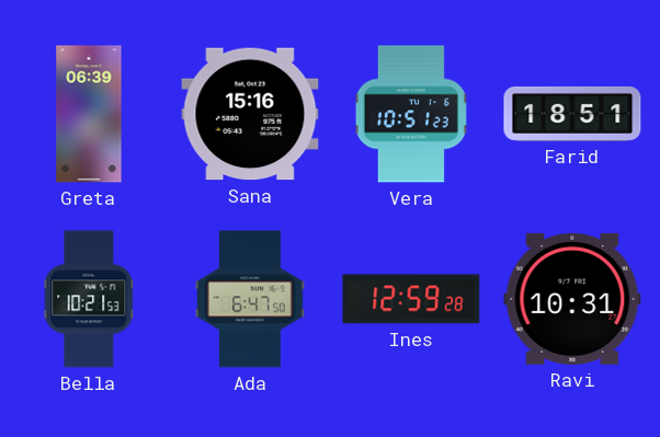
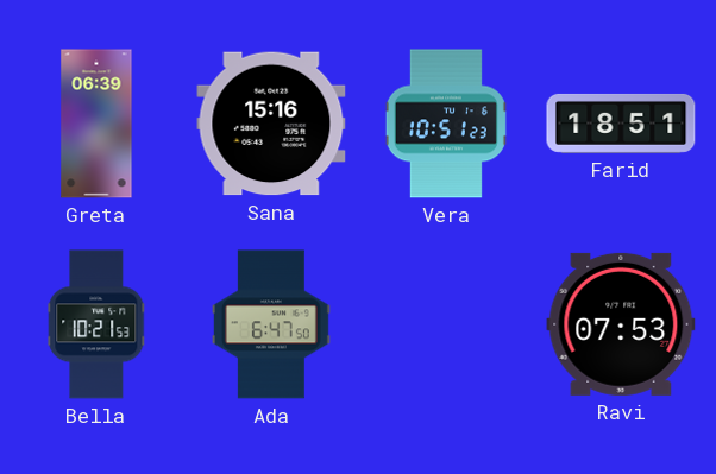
Ines: 12:59 -> none (411, 299)
Ravi: 10:31 -> 07:53 (621, 324)
